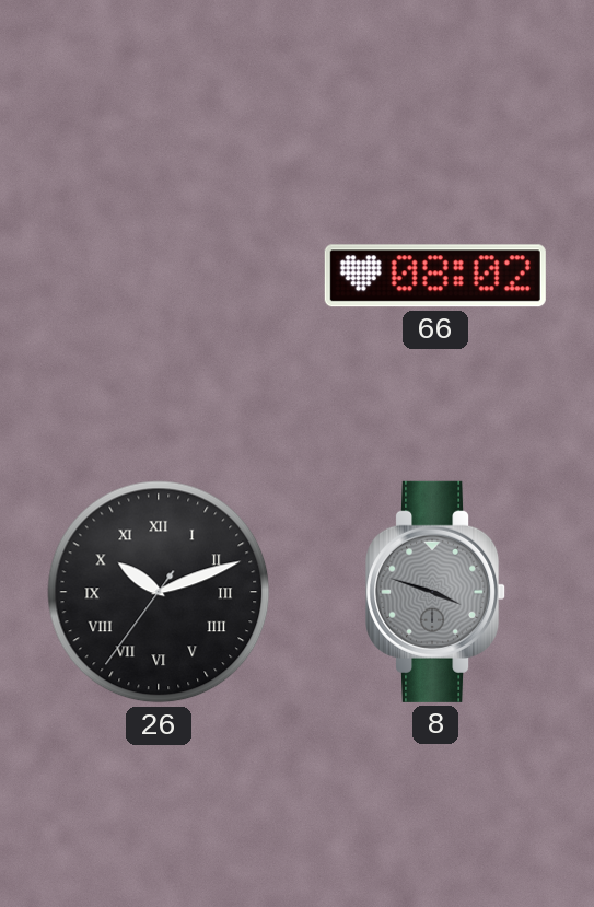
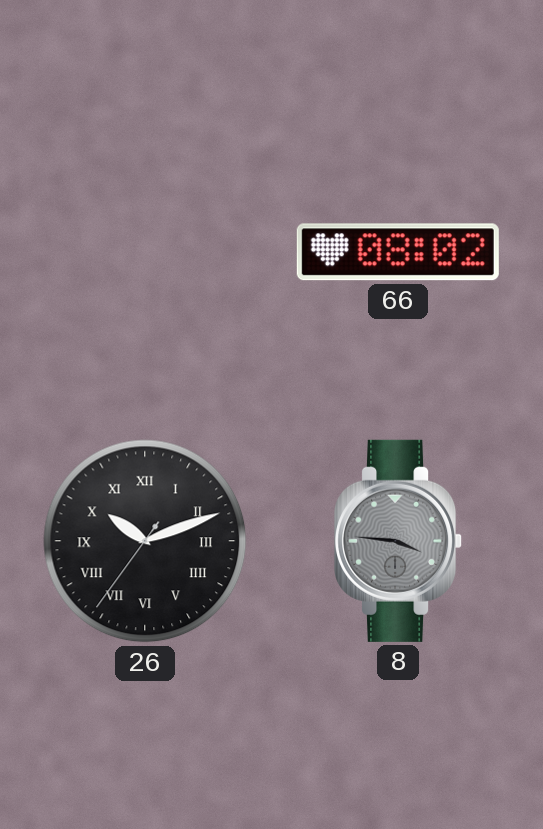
8: 3:48 -> 3:46 (399, 541)
